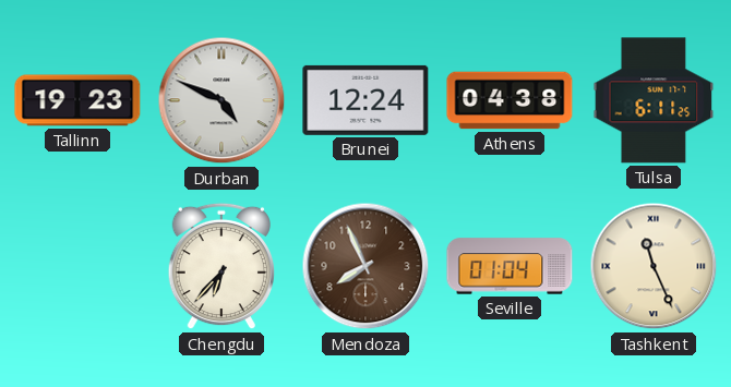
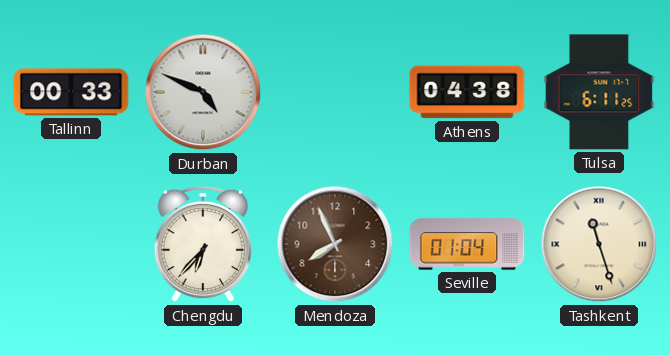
Tallinn: 19:23 -> 00:33 (71, 92)
Brunei: 12:24 -> none (366, 100)
Tashkent: 11:26 -> 11:27 (599, 244)
